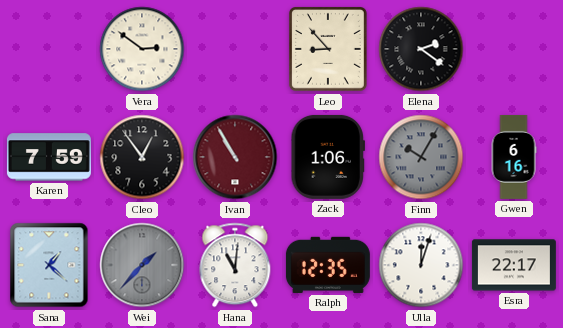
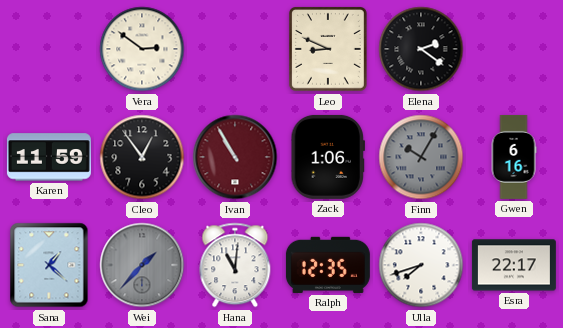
Leo: 8:53 -> 8:49 (328, 50)
Karen: 7:59 -> 11:59 (49, 157)
Ulla: 12:03 -> 7:42 (421, 265)
